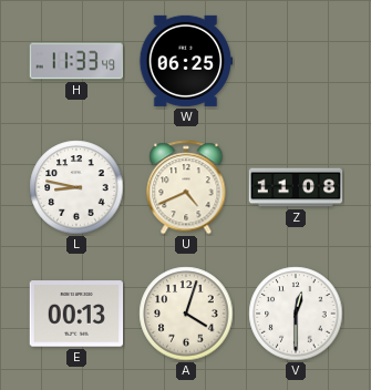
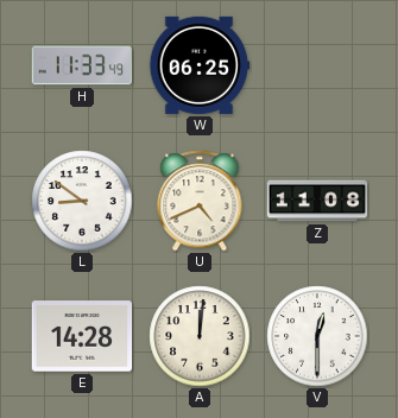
L: 8:47 -> 8:51 (82, 201)
E: 00:13 -> 14:28 (82, 336)
A: 4:03 -> 12:01 (200, 336)
